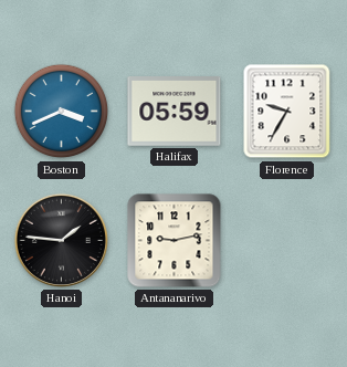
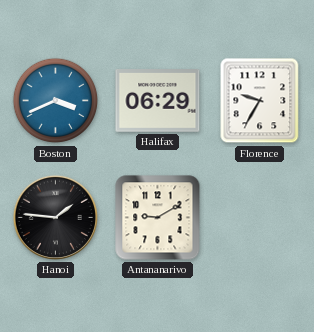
Halifax: 05:59 -> 06:29 (158, 101)
Antananarivo: 9:13 -> 9:10 (158, 218)
